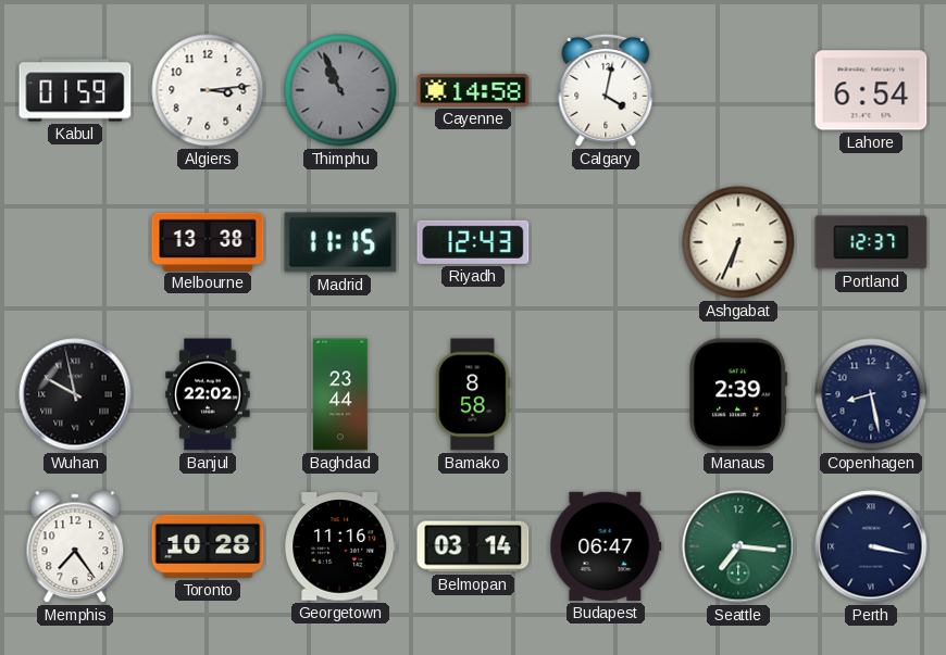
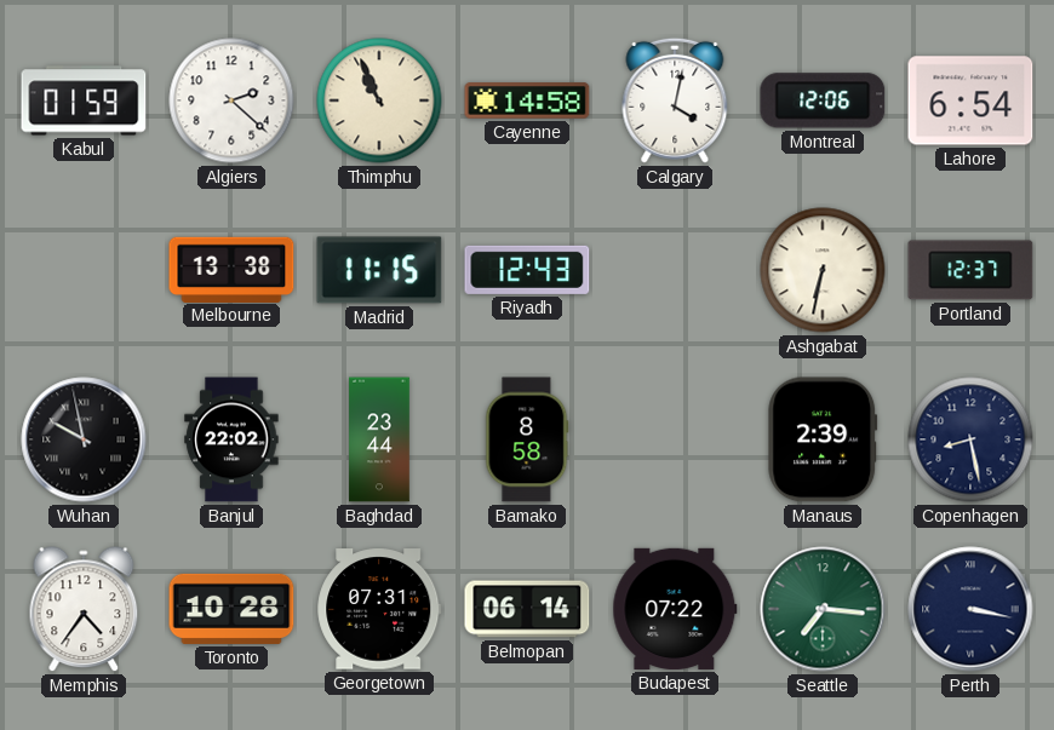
Algiers: 3:14 -> 2:22 (231, 100)
Thimphu dial: grey -> cream (379, 100)
Montreal: none -> 12:06 (823, 100)
Ashgabat: 6:34 -> 6:32 (823, 270)
Memphis: 7:24 -> 4:36 (84, 610)
Georgetown: 11:16 -> 07:31 (379, 609)
Belmopan: 03:14 -> 06:14 (527, 609)
Budapest: 06:47 -> 07:22 (675, 609)
